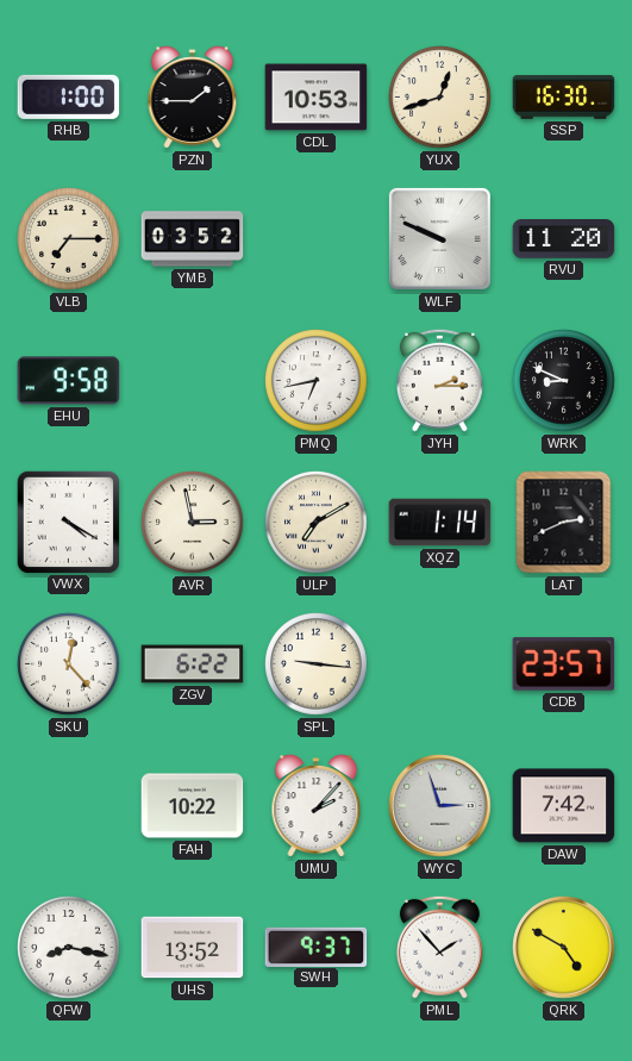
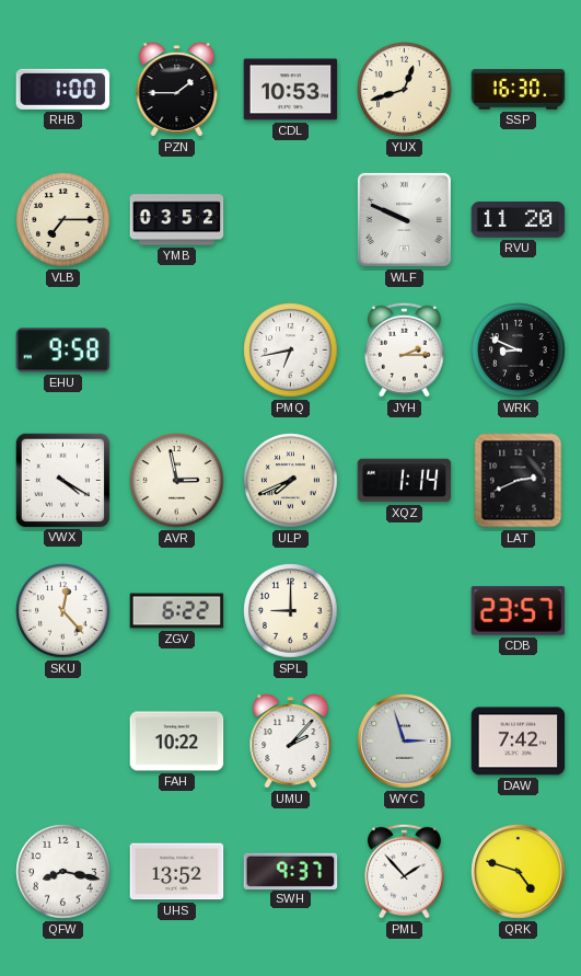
ULP: 7:10 -> 7:41 (291, 481)
SPL: 9:16 -> 9:00 (291, 611)
QRK: 4:50 -> 4:48 (519, 872)
